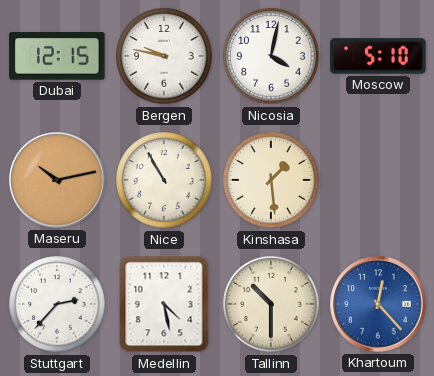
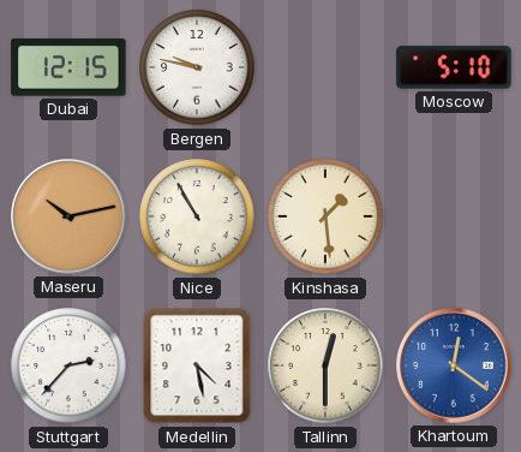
Nicosia: 4:02 -> none (271, 56)
Tallinn: 10:30 -> 12:30 (325, 365)
Khartoum: 12:23 -> 12:21 (454, 365)
